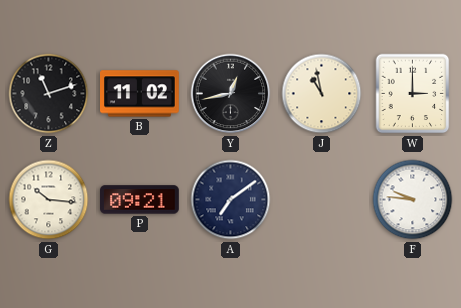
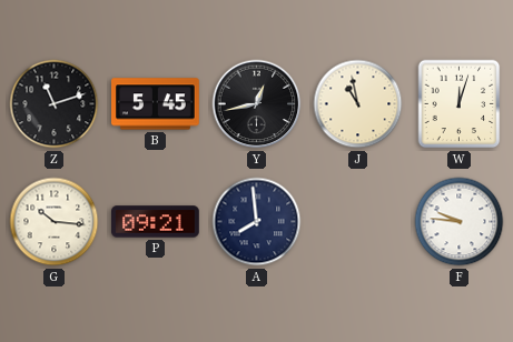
B: 11:02 -> 5:45 (156, 104)
W: 3:00 -> 12:03 (460, 104)
A: 7:09 -> 7:59 (257, 222)
